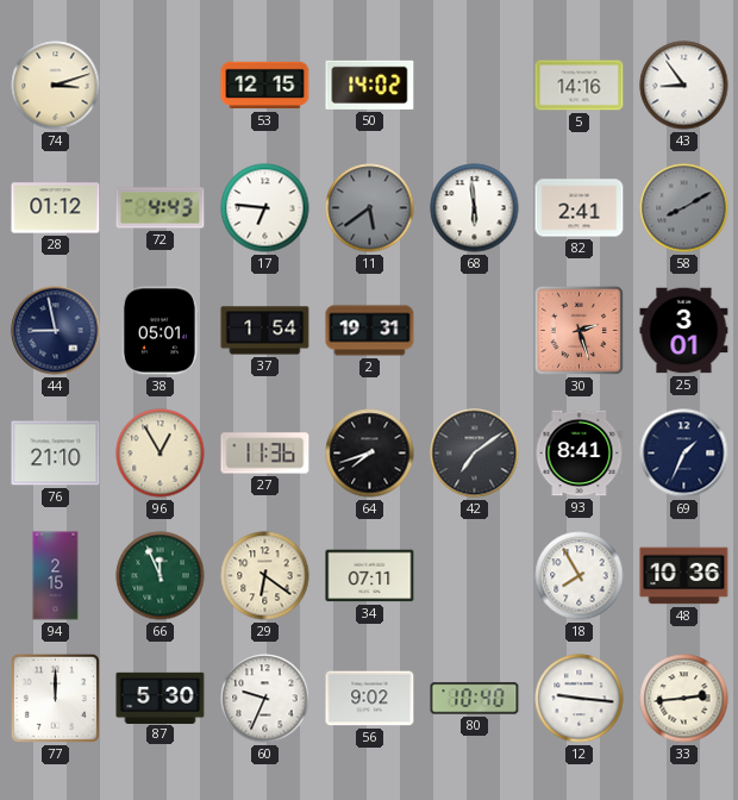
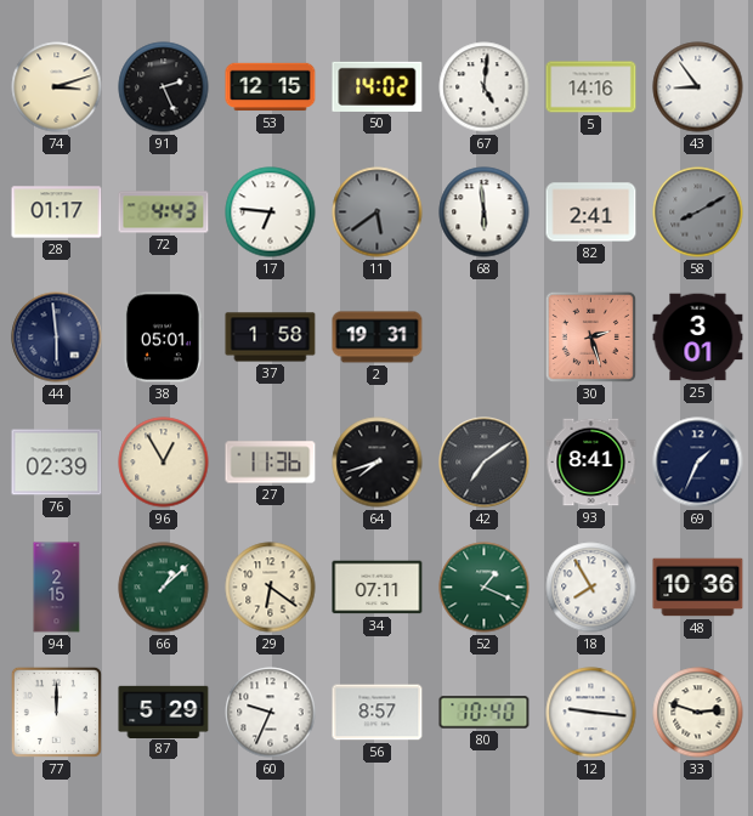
91: none -> 2:26 (164, 87)
67: none -> 5:01 (485, 87)
28: 01:12 -> 01:17 (57, 212)
44: 8:58 -> 5:59 (57, 338)
37: 1:54 -> 1:58 (271, 338)
76: 21:10 -> 02:39 (57, 463)
66: 11:56 -> 1:08 (164, 588)
52: none -> 1:19 (485, 588)
87: 5:30 -> 5:29 (164, 712)
56: 9:02 -> 8:57 (378, 713)
33: 2:44 -> 2:48 (698, 713)
